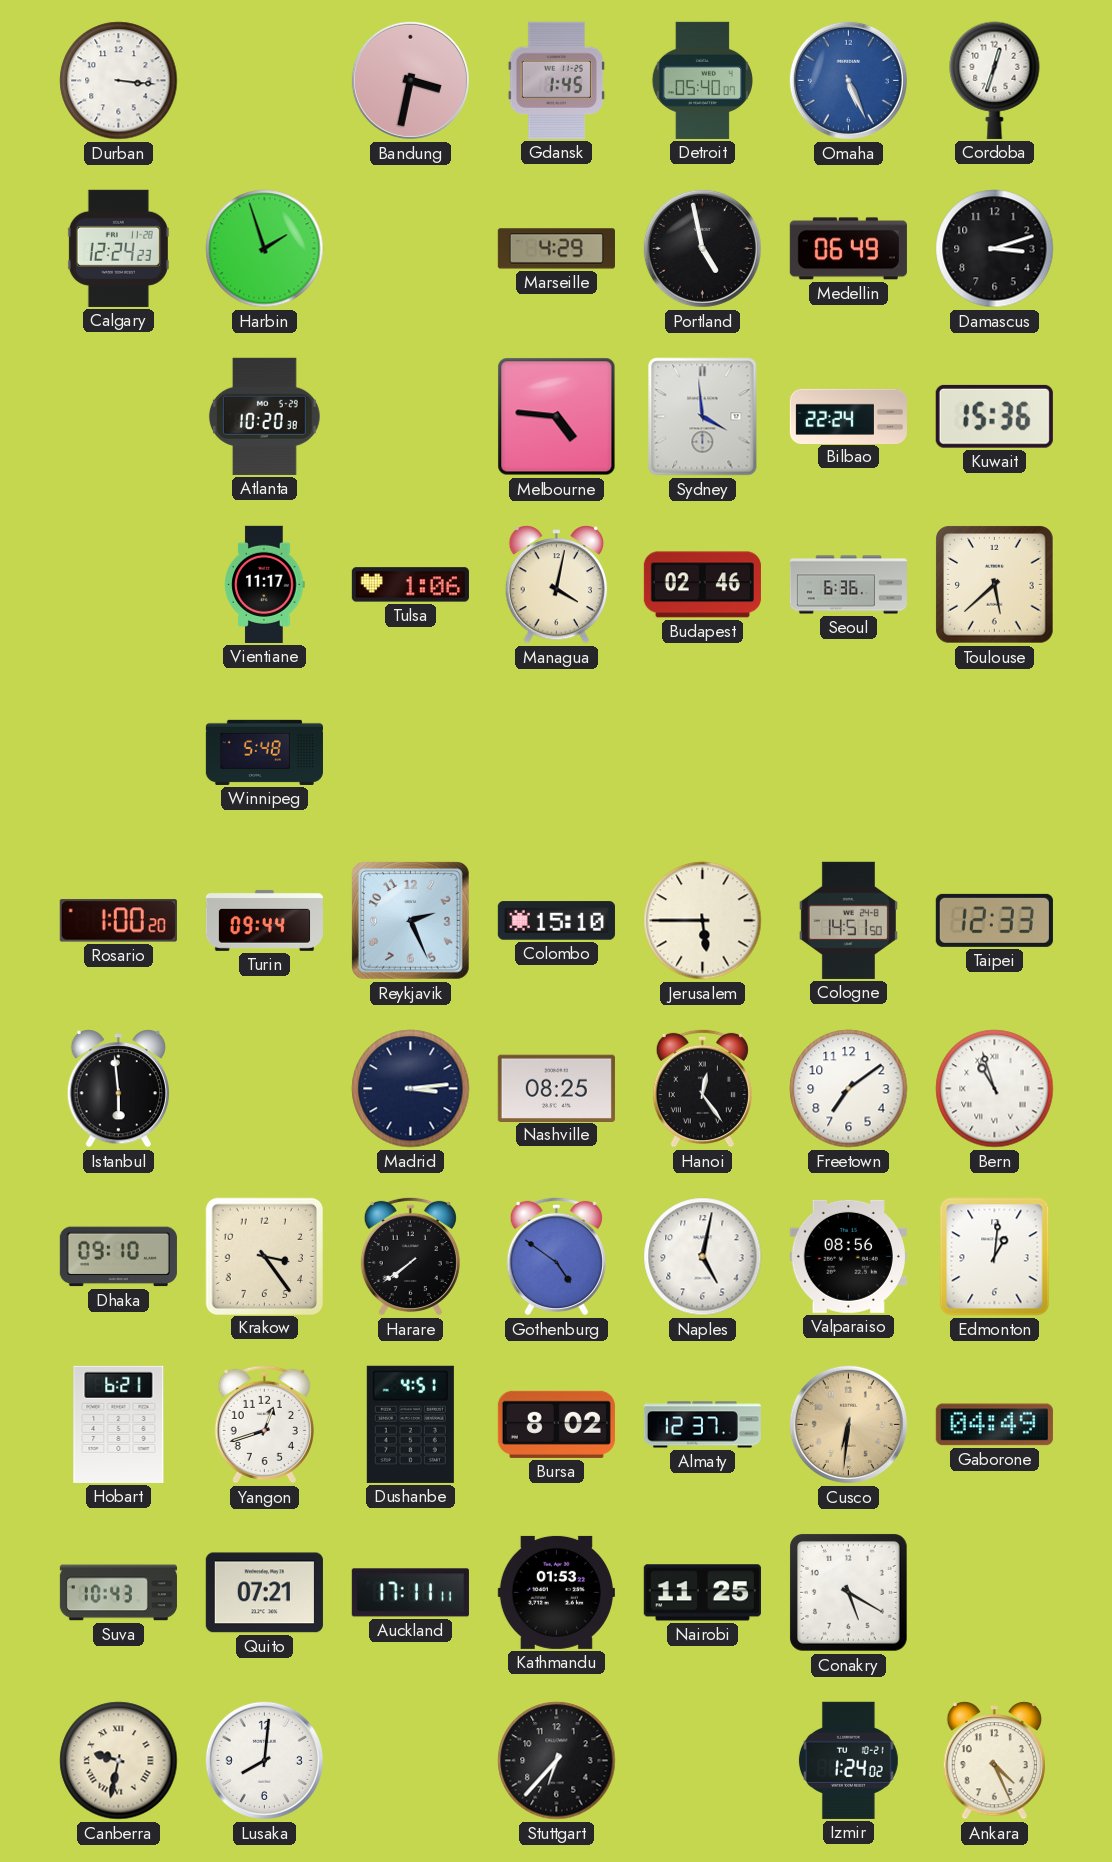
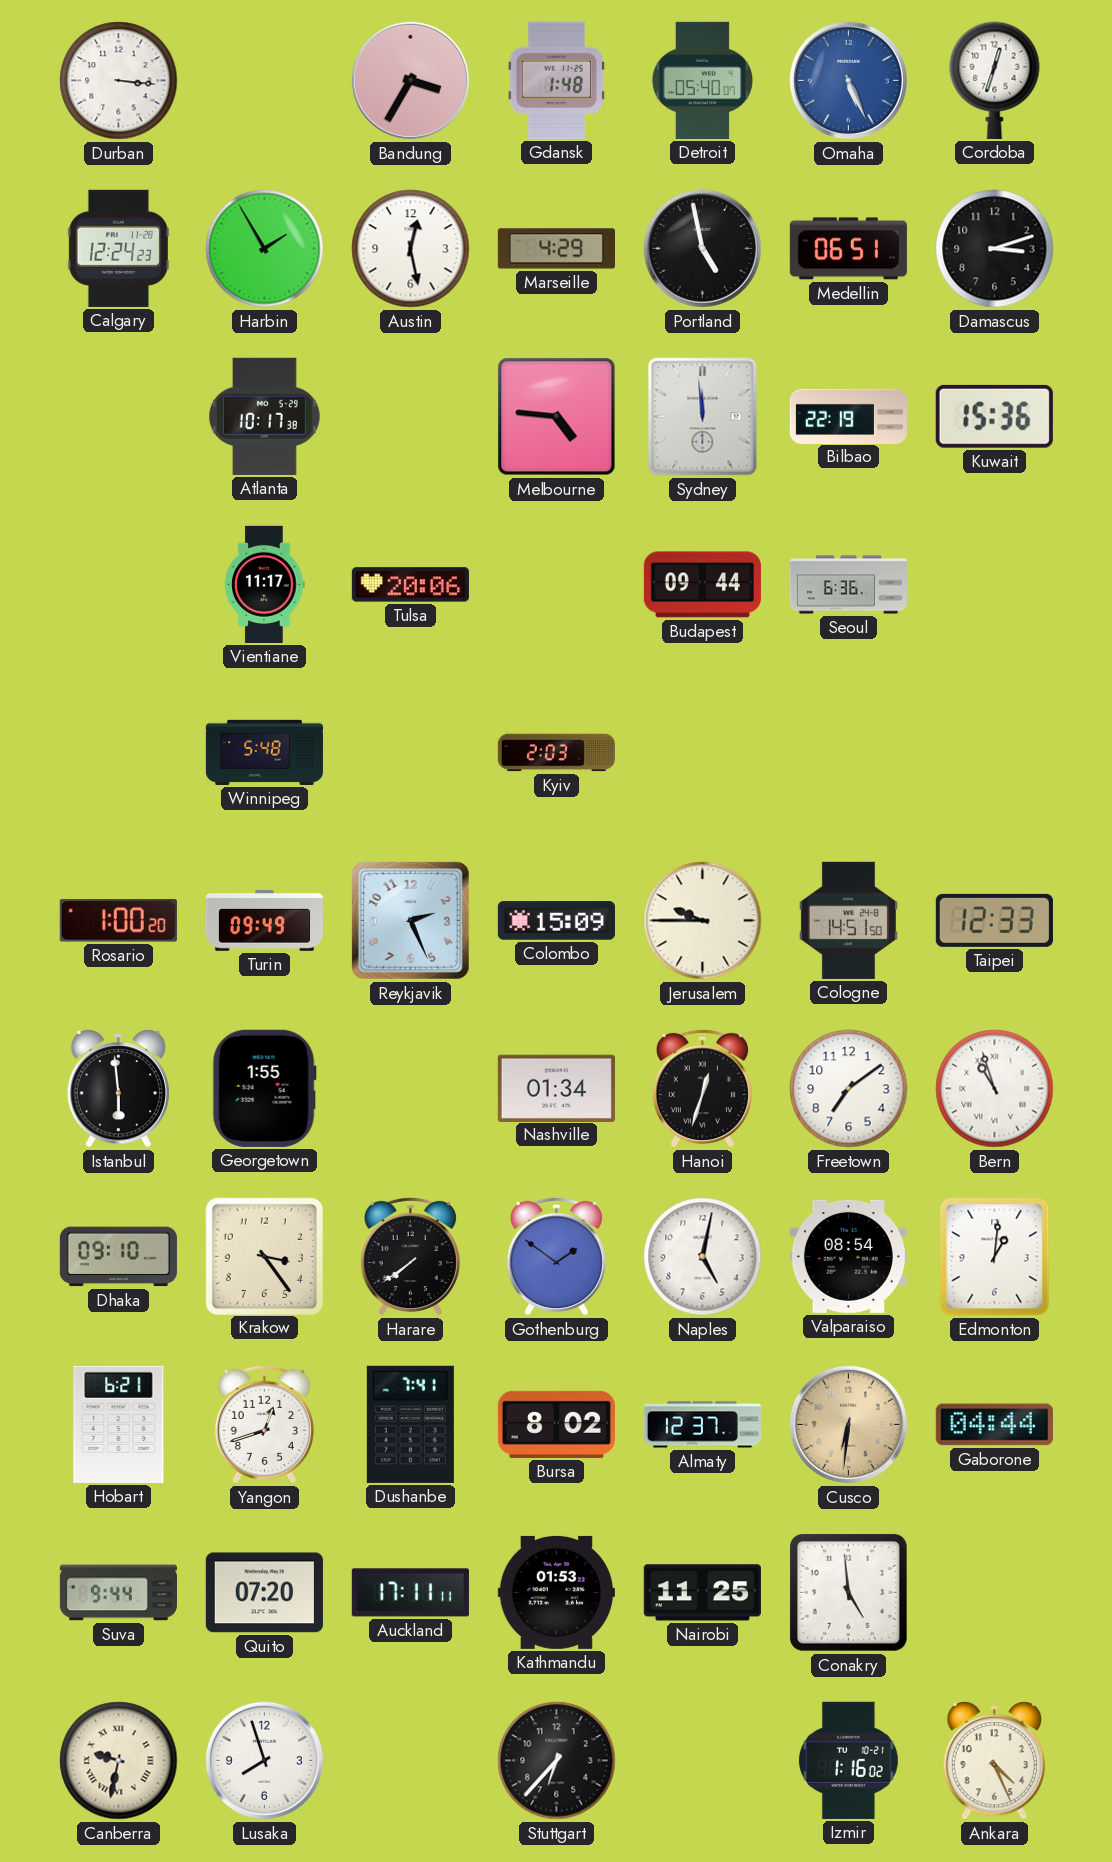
Bandung: 3:32 -> 3:35 (410, 80)
Gdansk: 1:45 -> 1:48 (556, 80)
Harbin: 1:57 -> 1:55 (265, 249)
Austin: none -> 12:28 (411, 249)
Medellin: 06:49 -> 06:51 (848, 249)
Atlanta: 10:20 -> 10:17 (264, 416)
Sydney: 3:59 -> 11:59 (703, 417)
Bilbao: 22:24 -> 22:19 (848, 416)
Tulsa: 1:06 -> 20:06 (410, 585)
Managua: 4:02 -> none (556, 585)
Budapest: 02:46 -> 09:44 (702, 585)
Toulouse: 5:38 -> none (995, 585)
Kyiv: none -> 2:03 (556, 753)
Turin: 09:44 -> 09:49 (264, 921)
Colombo: 15:10 -> 15:09 (556, 921)
Jerusalem: 5:45 -> 9:45 (703, 921)
Georgetown: none -> 1:55 (264, 1088)
Madrid: 3:14 -> none (411, 1089)
Nashville: 08:25 -> 01:34 (556, 1088)
Hanoi: 12:24 -> 12:33 (702, 1088)
Gothenburg: 4:51 -> 1:51 (556, 1256)
Valparaiso: 08:56 -> 08:54 (848, 1256)
Dushanbe: 4:51 -> 7:41 (410, 1424)
Gaborone: 04:49 -> 04:44 (994, 1425)
Suva: 10:43 -> 9:44 (118, 1593)
Quito: 07:21 -> 07:20 (264, 1593)
Conakry: 5:20 -> 4:59 (849, 1593)
Lusaka: 8:01 -> 7:57 (264, 1760)
Izmir: 1:24 -> 1:16 (848, 1760)
